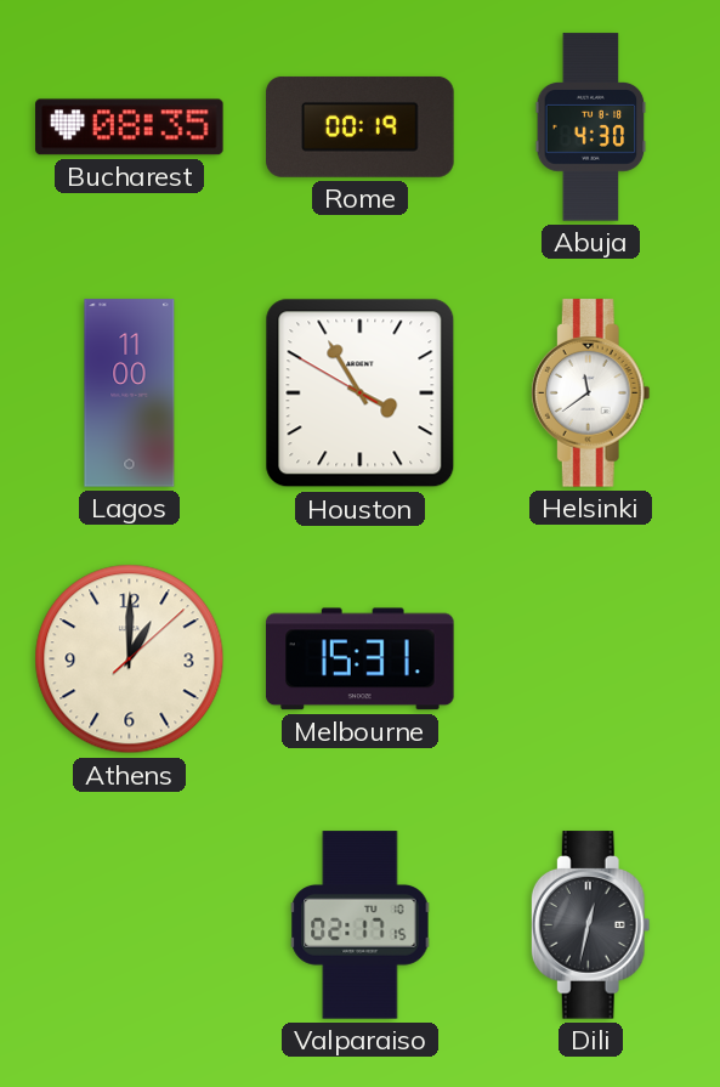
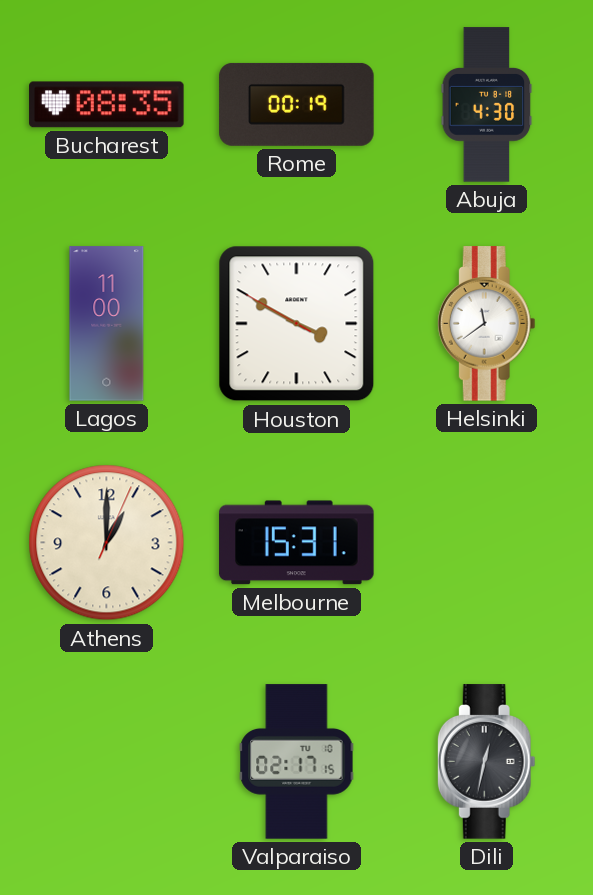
Houston: 3:54 -> 3:49 (297, 324)
Athens: 1:00:08 -> 1:00:04 (107, 543)
